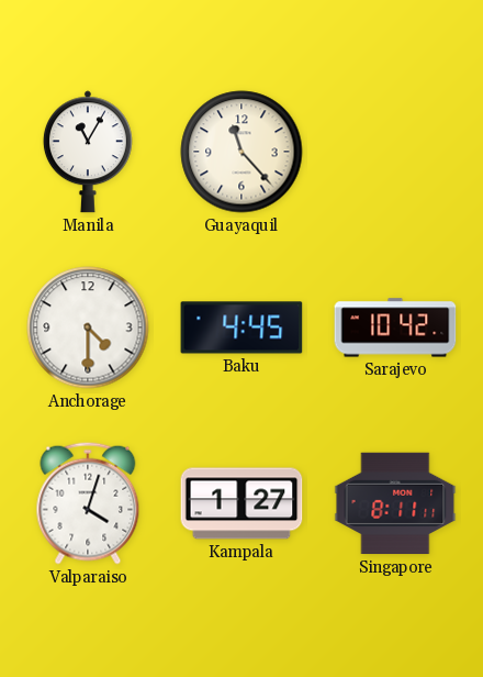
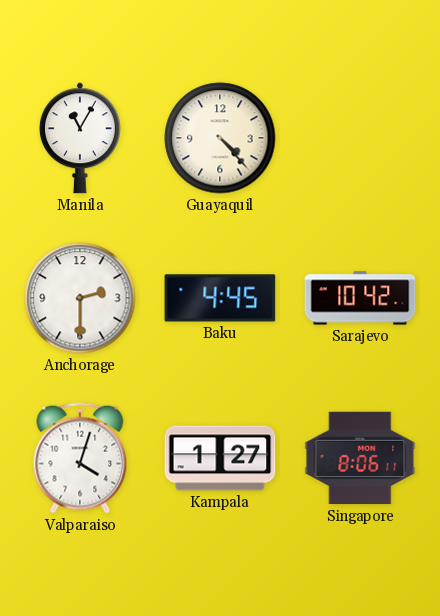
Guayaquil: 11:23 -> 4:23 (220, 138)
Anchorage: 4:30 -> 2:30 (80, 298)
Singapore: 8:11 -> 8:06 (360, 458)
